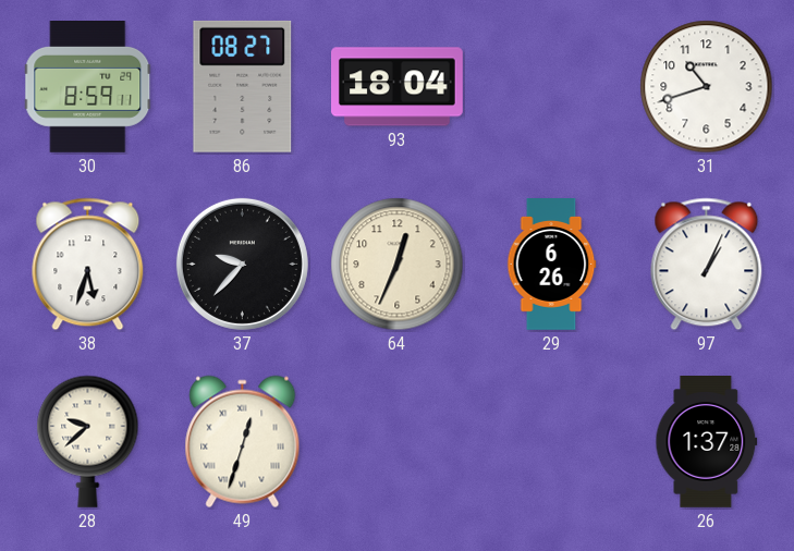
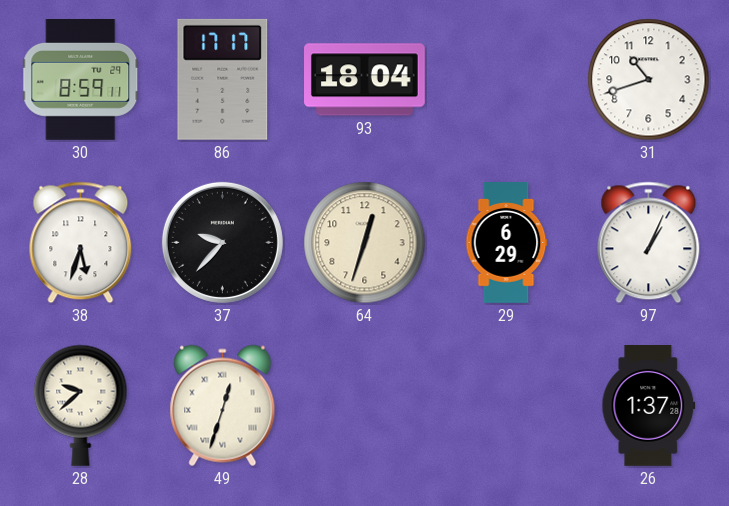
86: 08:27 -> 17:17 (223, 79)
64: 12:34 -> 12:33 (365, 243)
29: 6:26 -> 6:29 (506, 243)
